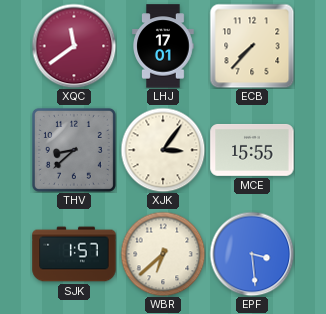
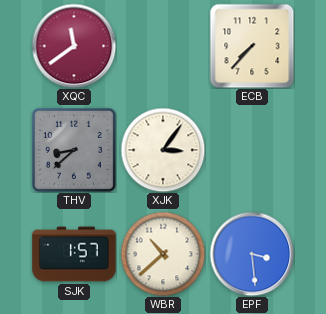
LHJ: 17:01 -> none (163, 46)
MCE: 15:55 -> none (252, 150)
WBR: 6:38 -> 10:38 (163, 254)
